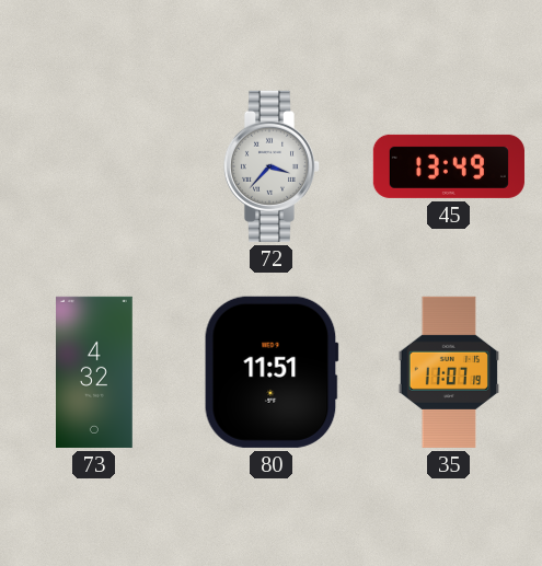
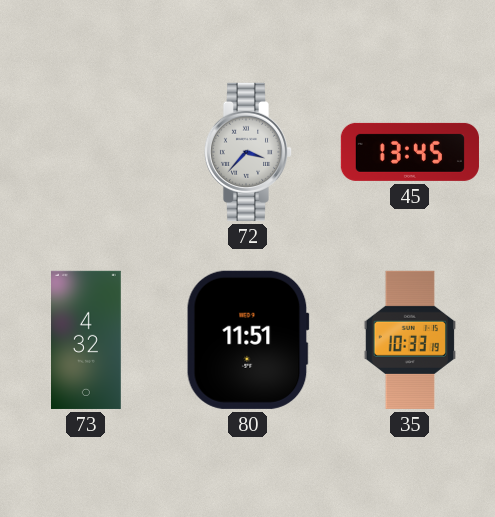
45: 13:49 -> 13:45 (410, 152)
35: 11:07 -> 10:33 (409, 340)
